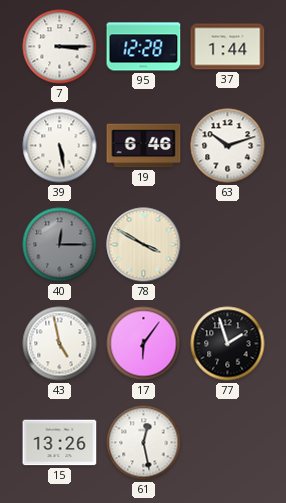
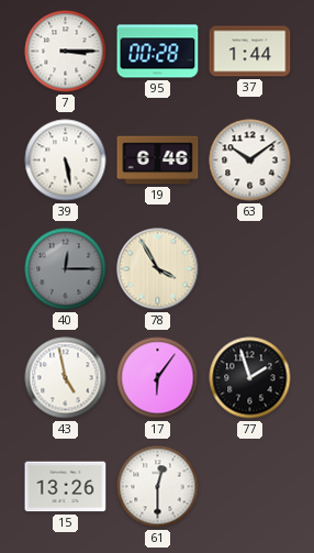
95: 12:28 -> 00:28 (158, 52)
63: 10:12 -> 10:09 (250, 161)
78: 3:50 -> 3:55 (158, 269)
61: 12:28 -> 12:30 (158, 487)
